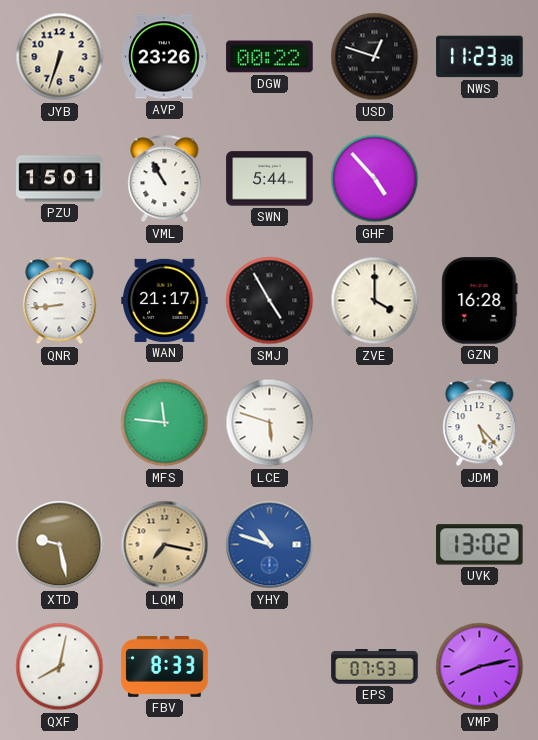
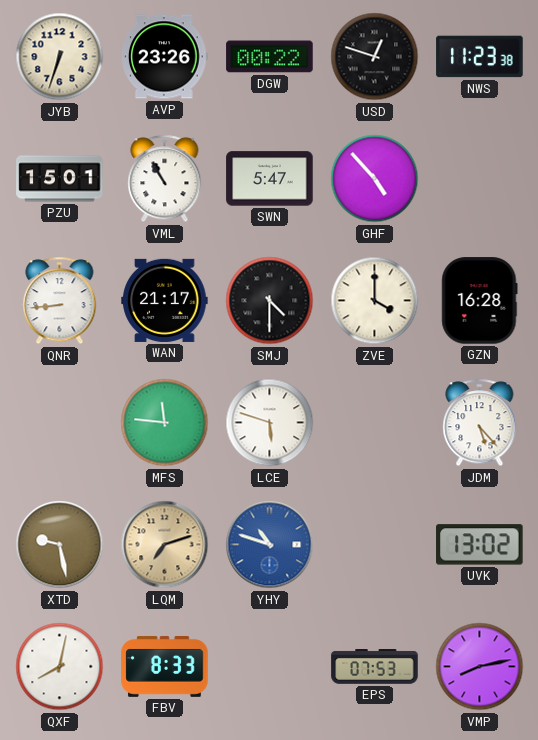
SWN: 5:44 -> 5:47 (270, 179)
SMJ: 4:55 -> 4:30 (270, 301)
LQM: 7:17 -> 7:12 (165, 545)
